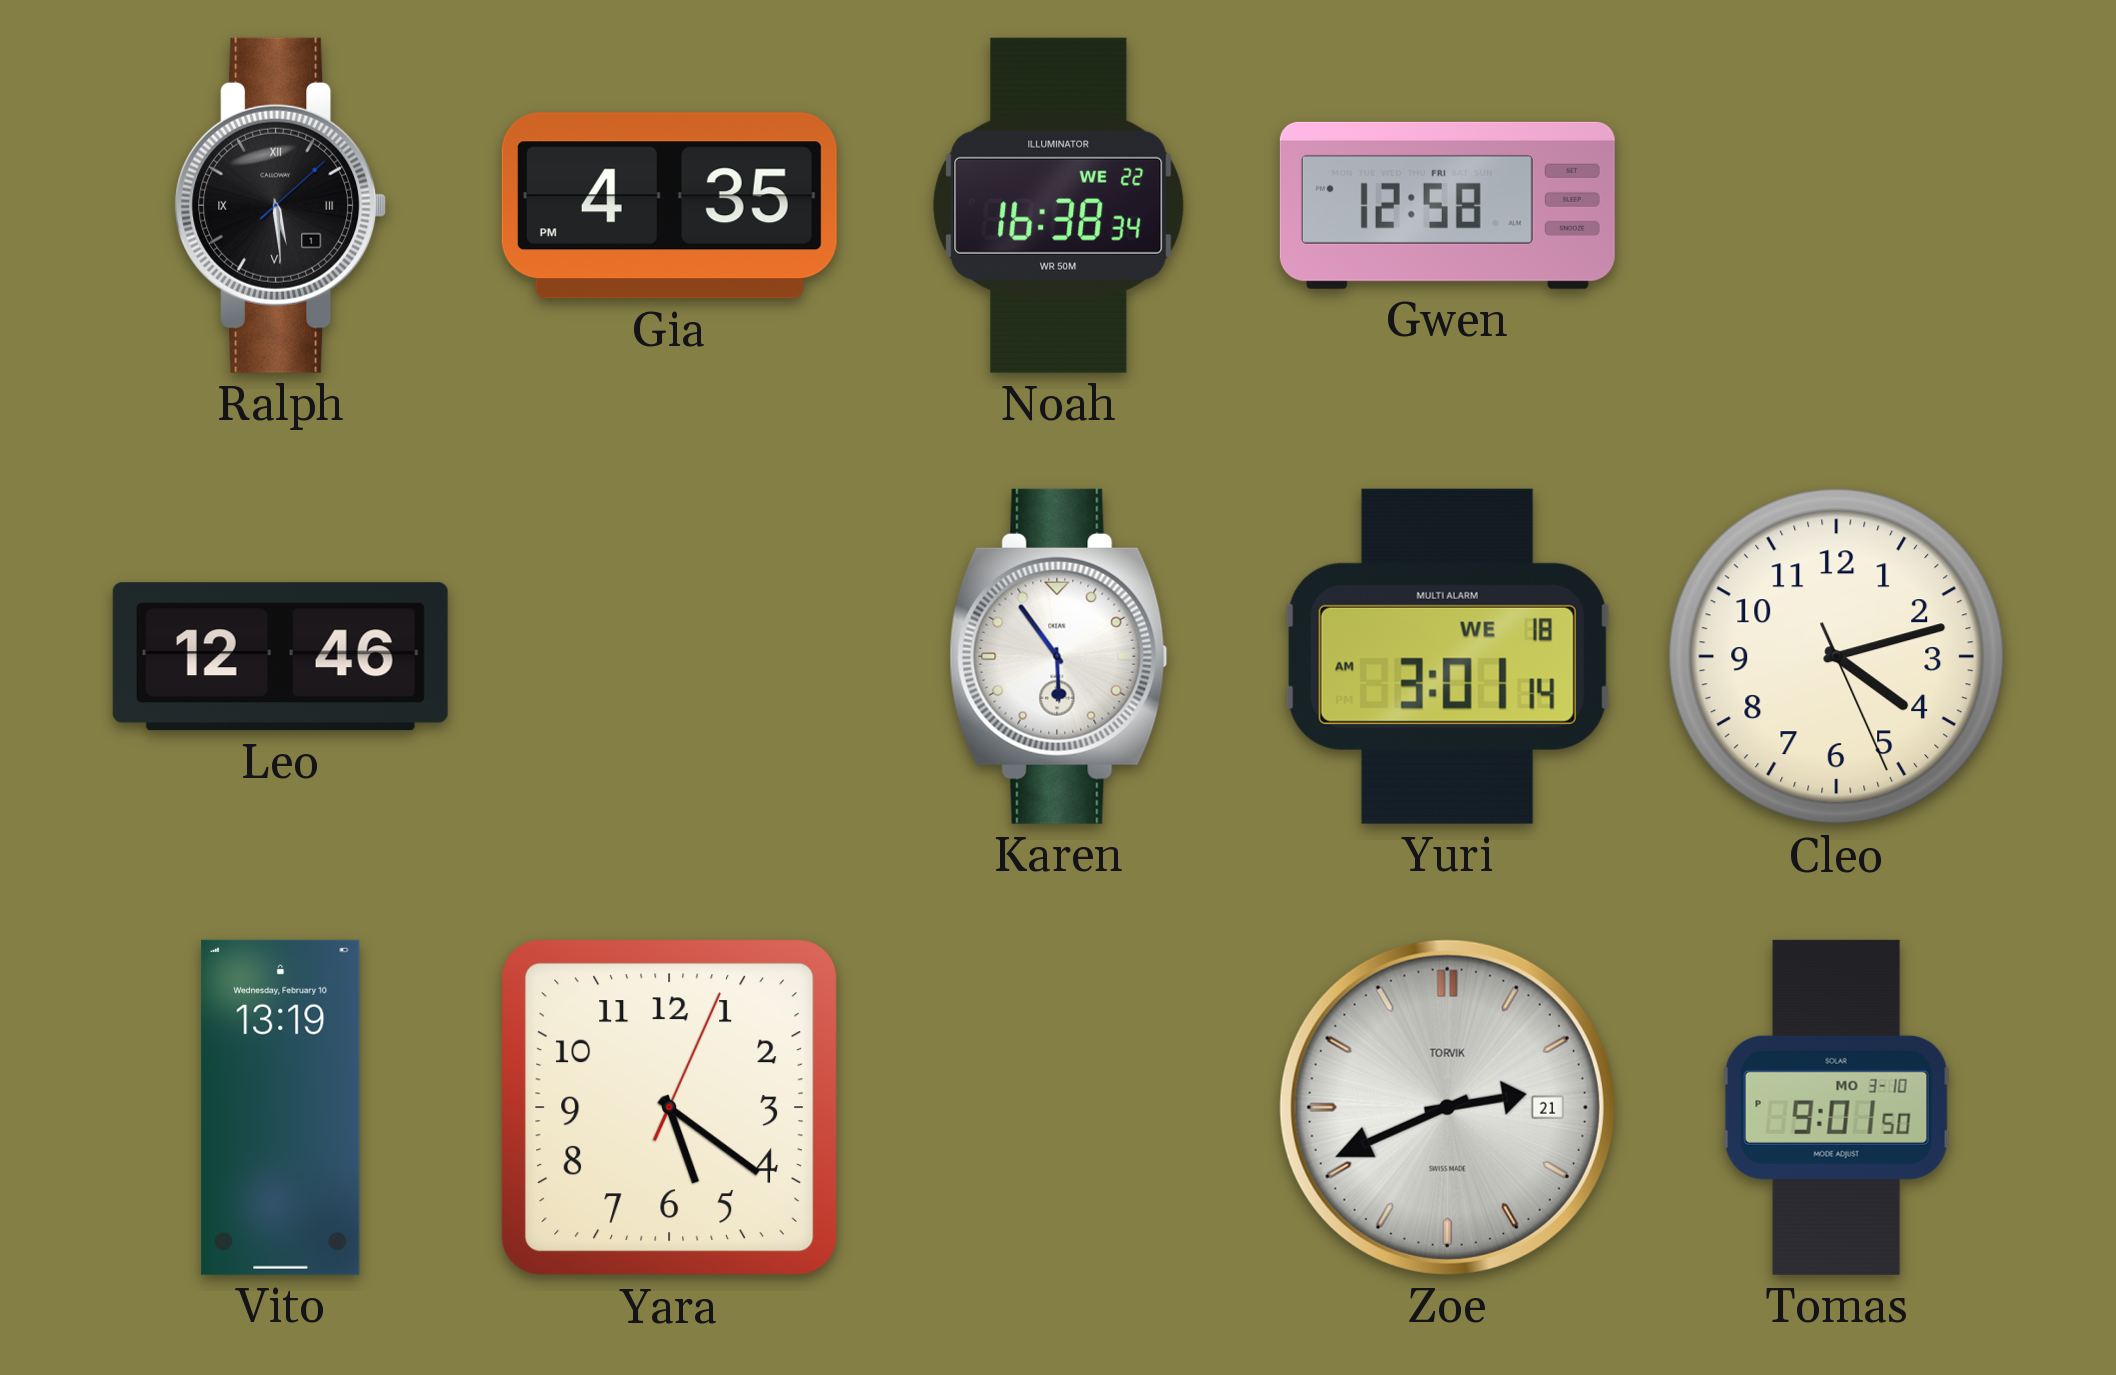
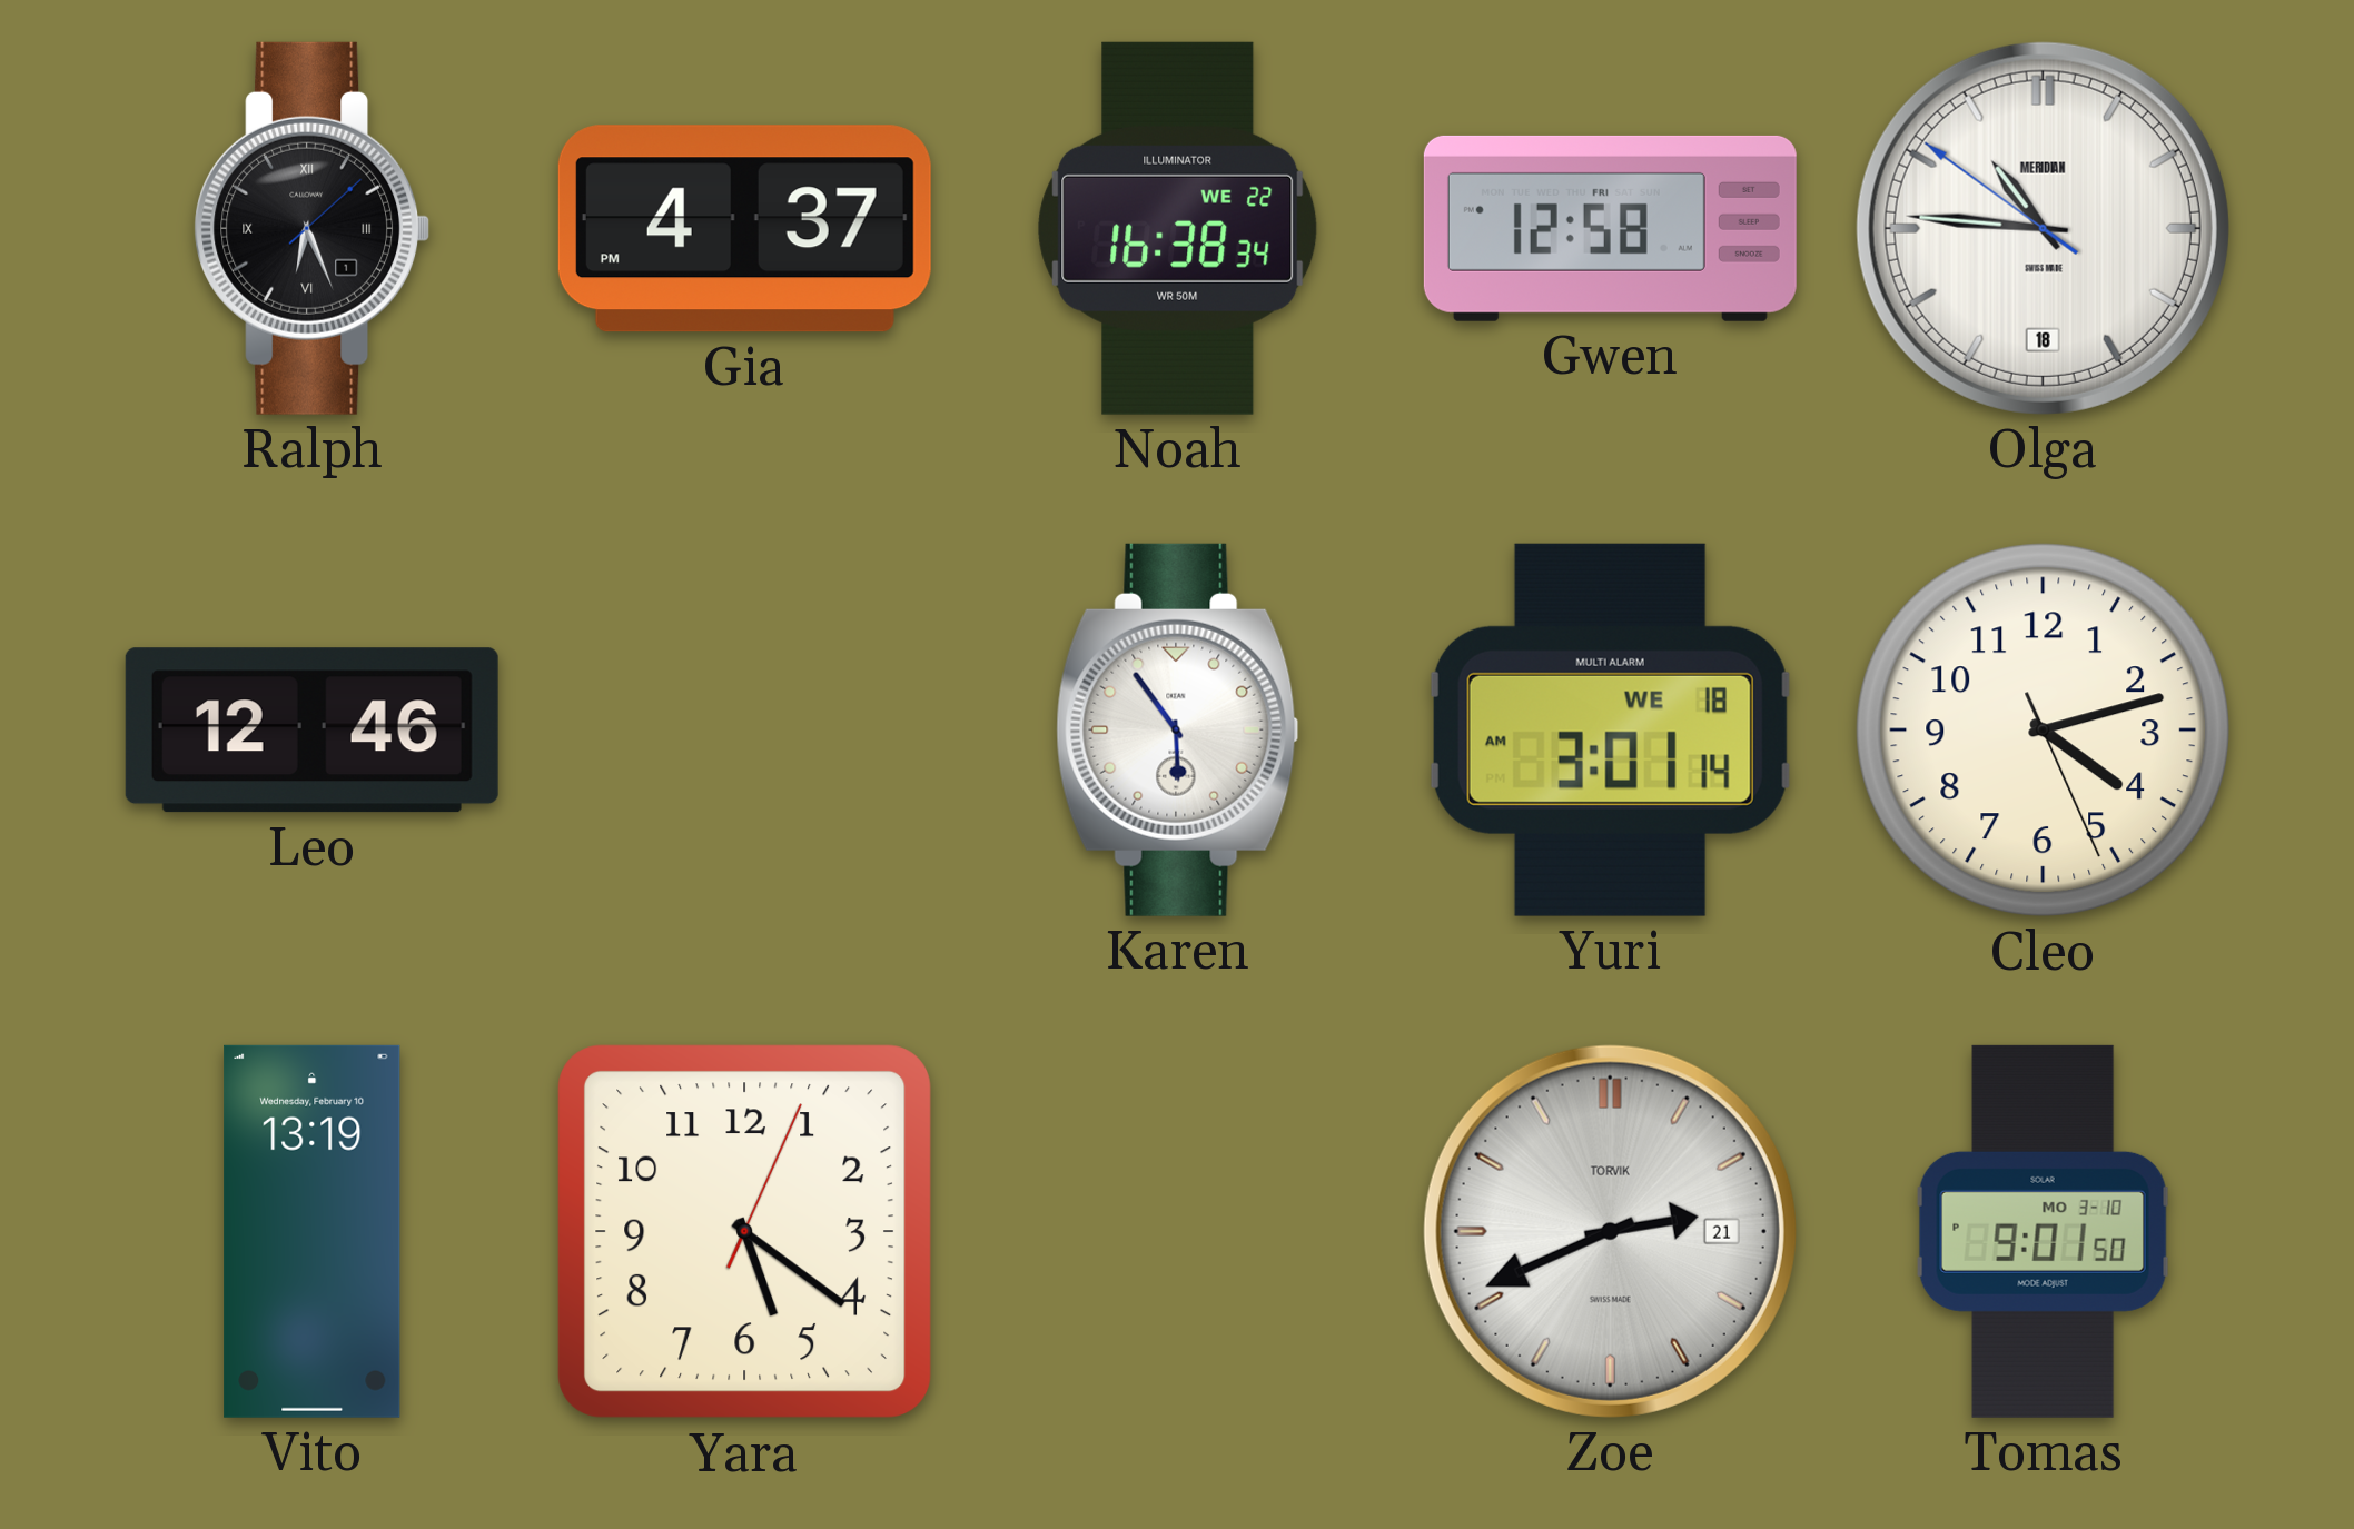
Ralph: 5:29 -> 6:26 (313, 228)
Gia: 4:35 -> 4:37 (744, 229)
Olga: none -> 10:45 (2043, 228)
